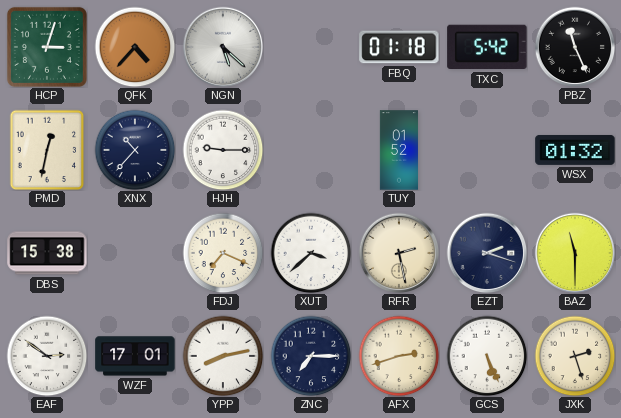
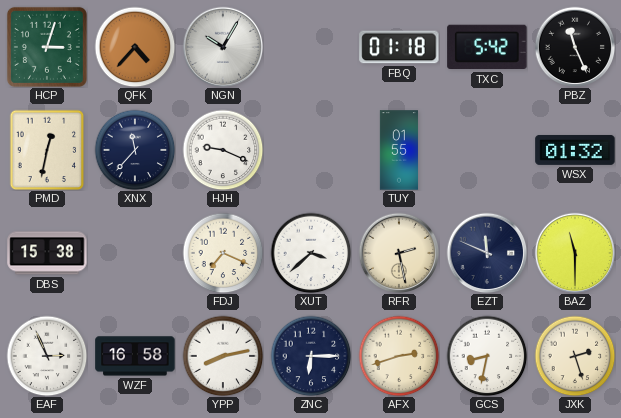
NGN: 5:22 -> 10:05 (223, 47)
XNX: 10:37 -> 11:37 (135, 150)
HJH: 9:15 -> 9:19 (223, 150)
TUY: 01:52 -> 01:55 (398, 150)
EZT: 2:18 -> 11:49 (487, 253)
EAF: 2:51 -> 2:56 (47, 356)
WZF: 17:01 -> 16:58 (135, 356)
ZNC: 7:15 -> 6:15 (311, 356)
GCS: 5:26 -> 8:32 (487, 356)
